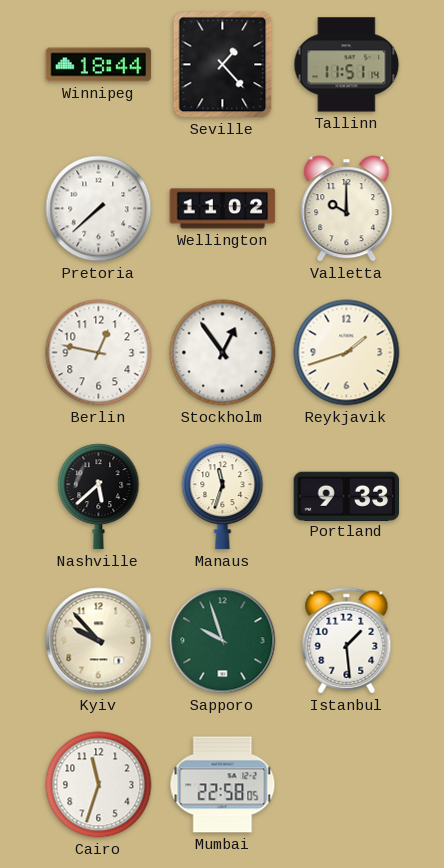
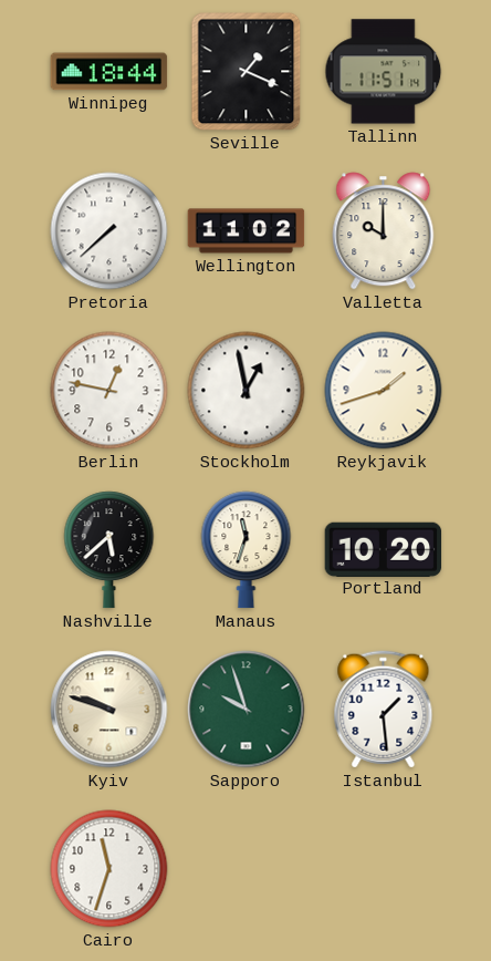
Seville: 1:23 -> 1:19 (247, 72)
Stockholm: 12:54 -> 12:58 (247, 391)
Portland: 9:33 -> 10:20 (384, 549)
Kyiv: 9:53 -> 9:48 (109, 710)
Mumbai: 22:58 -> none (223, 785)
